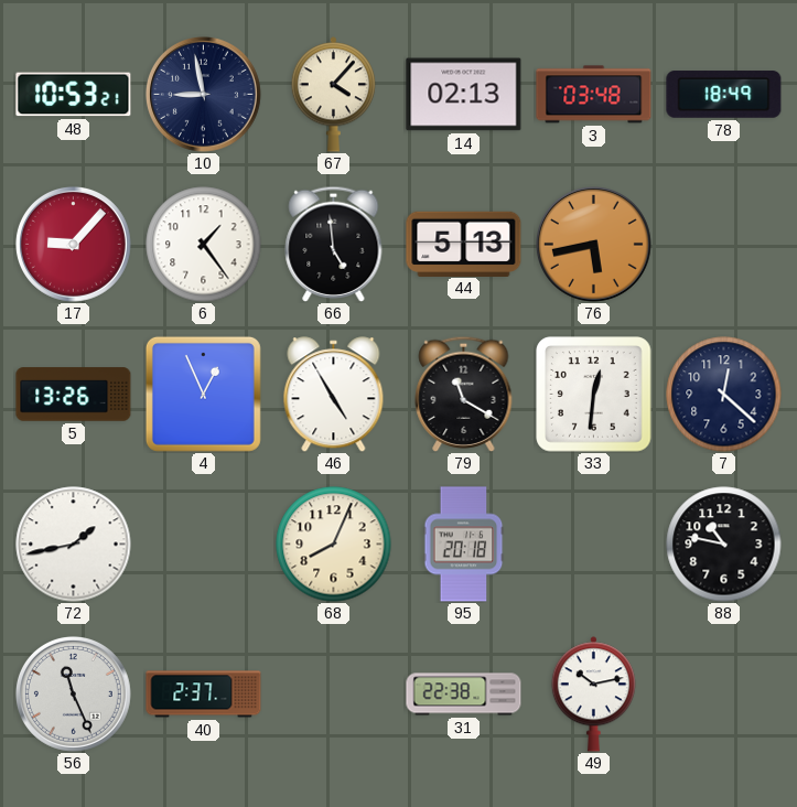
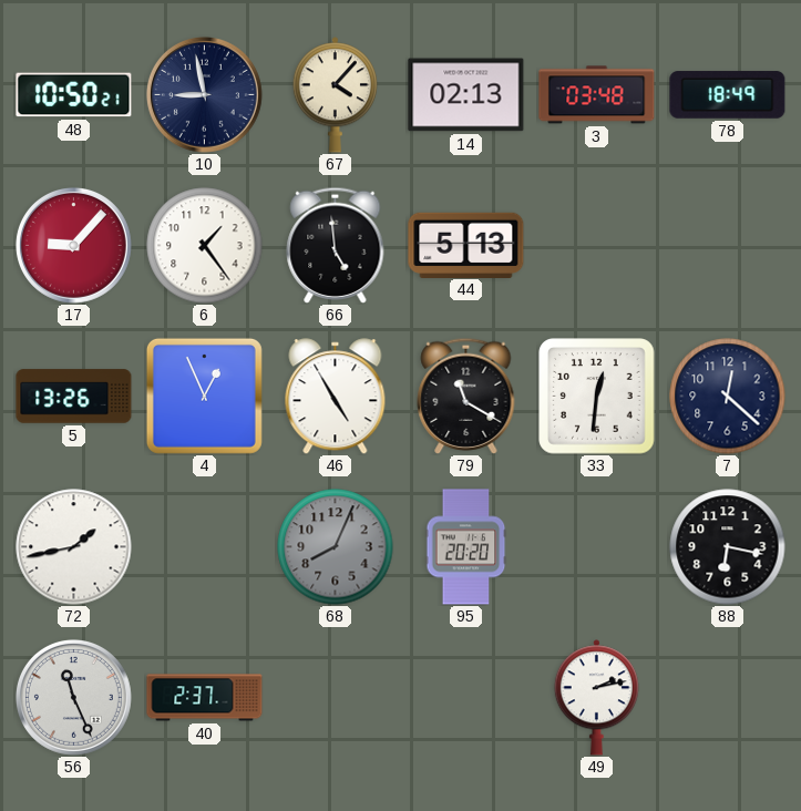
48: 10:53 -> 10:50 (74, 95)
76: 5:43 -> none (593, 244)
68 dial: cream -> grey (336, 547)
95: 20:18 -> 20:20 (466, 547)
88: 10:47 -> 6:17 (728, 547)
31: 22:38 -> none (464, 695)
49: 10:13 -> 2:13 (596, 698)
